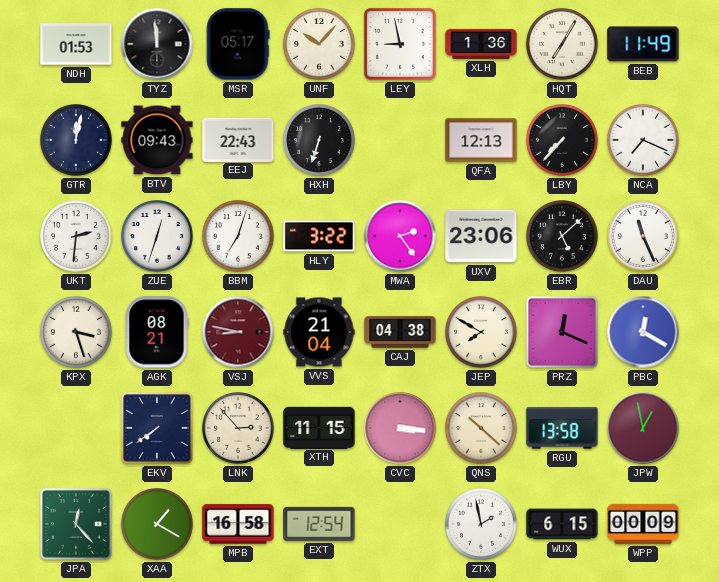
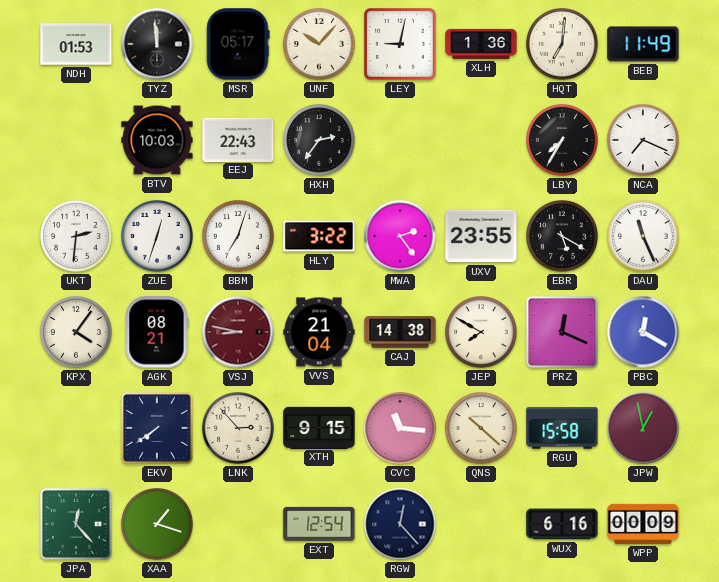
LEY: 8:58 -> 9:02 (400, 44)
HQT: 7:05 -> 7:01 (563, 45)
GTR: 12:02 -> none (77, 141)
BTV: 09:43 -> 10:03 (157, 140)
HXH: 6:33 -> 2:36 (320, 141)
QFA: 12:13 -> none (481, 140)
LBY: 7:37 -> 7:35 (563, 141)
UXV: 23:06 -> 23:55 (481, 236)
EBR: 5:08 -> 5:20 (563, 237)
KPX: 3:27 -> 4:06 (77, 333)
CAJ: 04:38 -> 14:38 (400, 332)
XTH: 11:15 -> 9:15 (319, 427)
CVC: 3:16 -> 11:16 (400, 428)
RGU: 13:58 -> 15:58 (562, 428)
XAA: 1:20 -> 1:18 (158, 525)
MPB: 16:58 -> none (238, 524)
RGW: none -> 12:23 (400, 524)
ZTX: 1:58 -> none (482, 525)
WUX: 6:15 -> 6:16 (562, 524)
